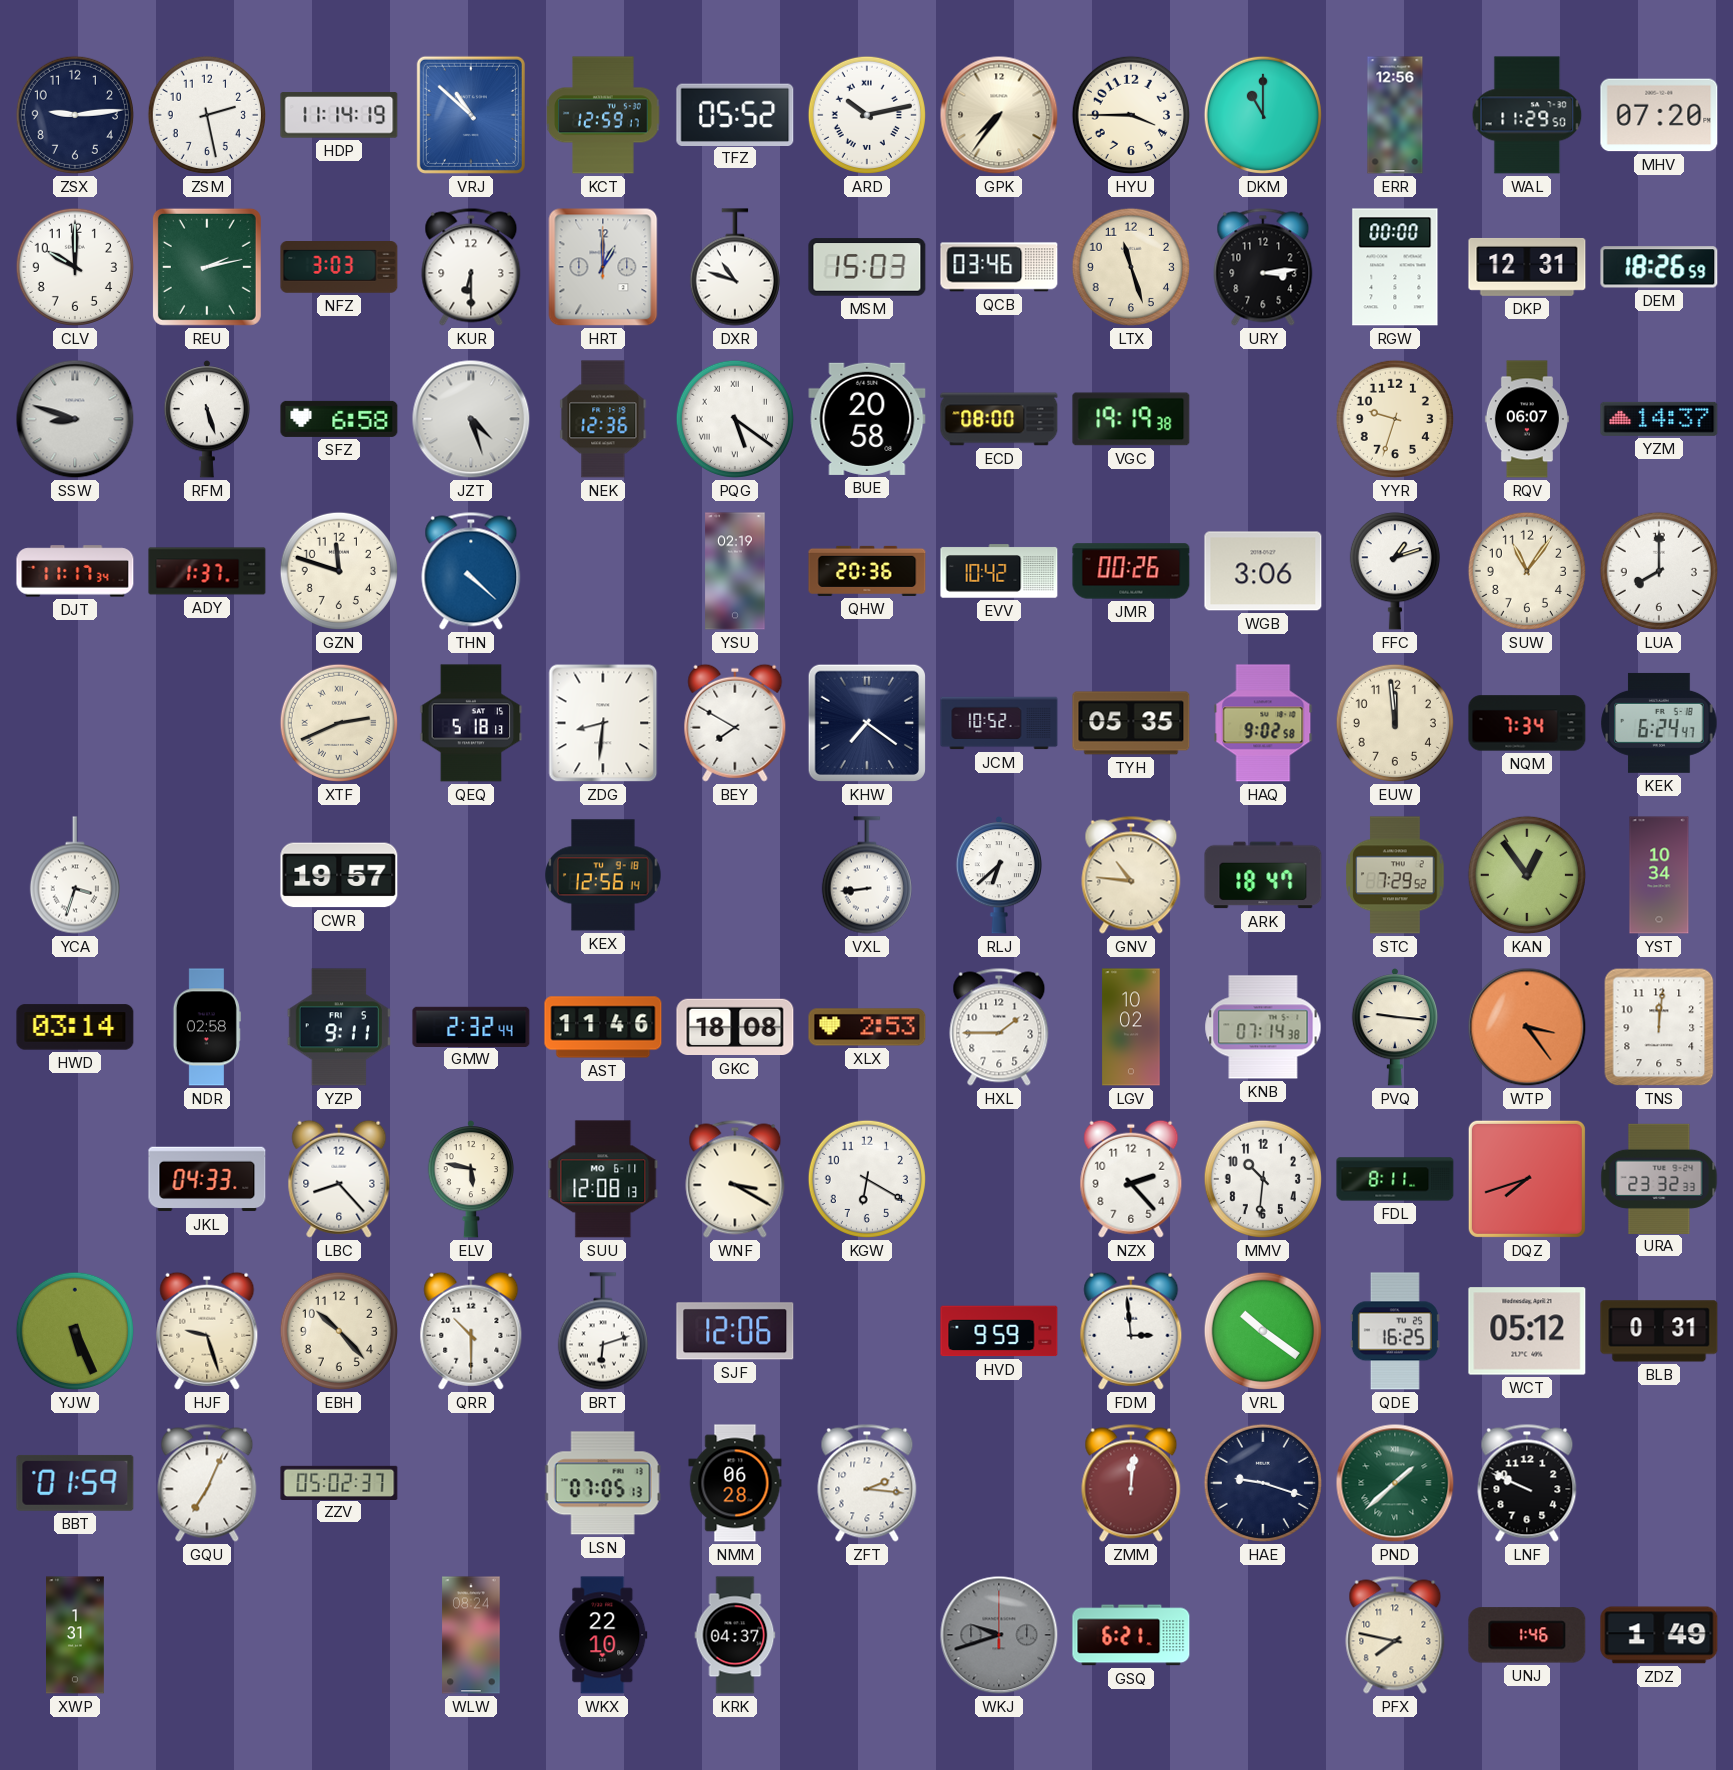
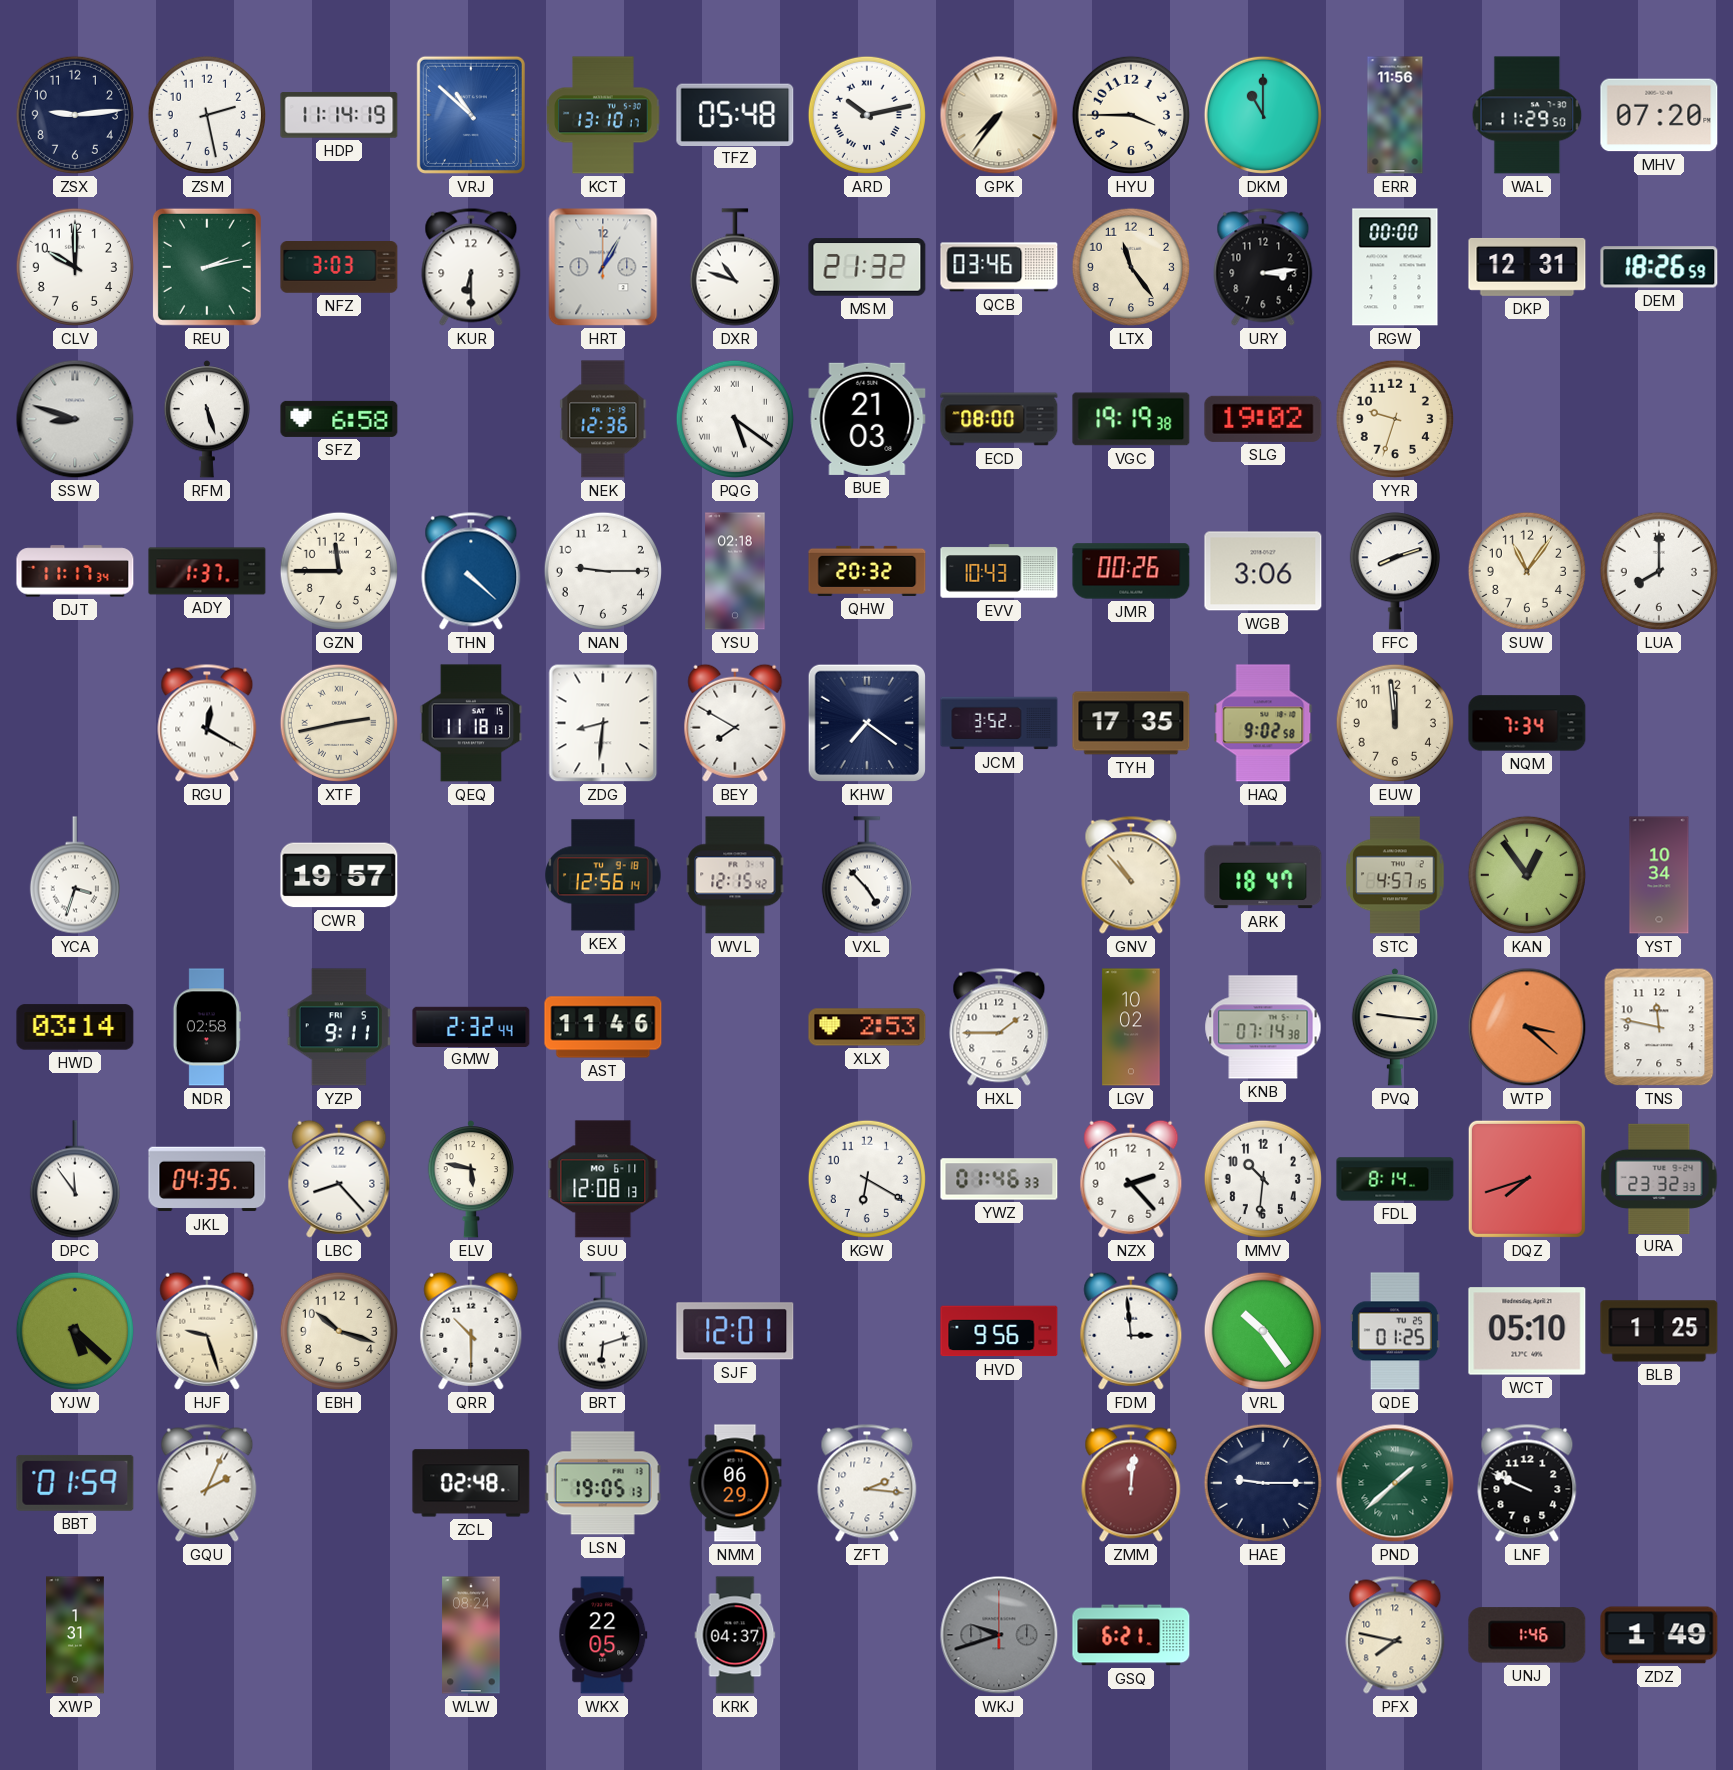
KCT: 12:59 -> 13:10 (603, 115)
TFZ: 05:52 -> 05:48 (735, 114)
ERR: 12:56 -> 11:56 (1395, 115)
HRT: 1:00 -> 1:05 (603, 267)
MSM: 15:03 -> 21:32 (867, 267)
LTX: 11:27 -> 11:24 (1131, 267)
JZT: 4:27 -> none (471, 419)
BUE: 20:58 -> 21:03 (867, 419)
SLG: none -> 19:02 (1263, 419)
RQV: 06:07 -> none (1527, 419)
YZM: 14:37 -> none (1659, 419)
GZN: 11:48 -> 11:45 (339, 571)
NAN: none -> 9:15 (603, 571)
YSU: 02:19 -> 02:18 (735, 571)
QHW: 20:36 -> 20:32 (867, 571)
EVV: 10:42 -> 10:43 (999, 571)
FFC: 1:12 -> 8:12 (1395, 571)
RGU: none -> 12:20 (207, 723)
XTF: 2:41 -> 2:43 (339, 723)
QEQ: 5:18 -> 11:18 (471, 723)
JCM: 10:52 -> 3:52 (999, 723)
TYH: 05:35 -> 17:35 (1131, 723)
KEK: 6:24 -> none (1659, 723)
WVL: none -> 12:15 (735, 875)
VXL: 8:44 -> 4:53 (867, 875)
RLJ: 6:38 -> none (998, 875)
GNV: 10:46 -> 10:53 (1131, 875)
STC: 7:29 -> 4:57 (1395, 875)
GKC: 18:08 -> none (735, 1027)
WTP: 3:24 -> 3:22 (1527, 1027)
TNS: 12:01 -> 11:47 (1659, 1027)
DPC: none -> 11:54 (75, 1179)
JKL: 04:33 -> 04:35 (207, 1179)
WNF: 3:20 -> none (735, 1179)
YWZ: none -> 01:46 (999, 1179)
FDL: 8:11 -> 8:14 (1395, 1179)
YJW: 5:26 -> 5:22 (75, 1331)
EBH: 10:23 -> 10:18 (339, 1331)
SJF: 12:06 -> 12:01 (735, 1331)
HVD: 9:59 -> 9:56 (999, 1331)
VRL: 10:21 -> 10:24 (1263, 1331)
QDE: 16:25 -> 01:25 (1395, 1331)
WCT: 05:12 -> 05:10 (1527, 1331)
BLB: 0:31 -> 1:25 (1659, 1331)
GQU: 7:04 -> 2:04 (207, 1483)
ZZV: 05:02 -> none (339, 1482)
ZCL: none -> 02:48 (471, 1483)
LSN: 07:05 -> 19:05 (603, 1483)
NMM: 06:28 -> 06:29 (735, 1483)
HAE: 9:18 -> 9:15 (1263, 1483)
WKX: 22:10 -> 22:05 (603, 1635)
